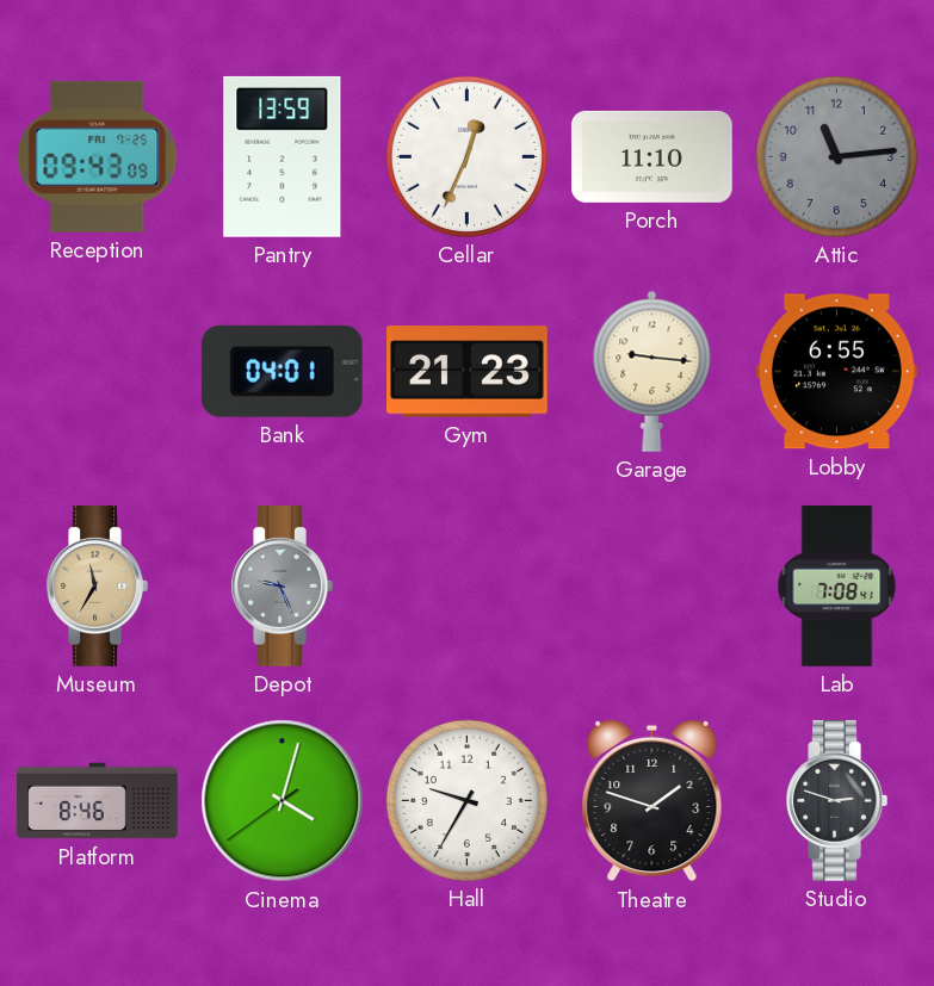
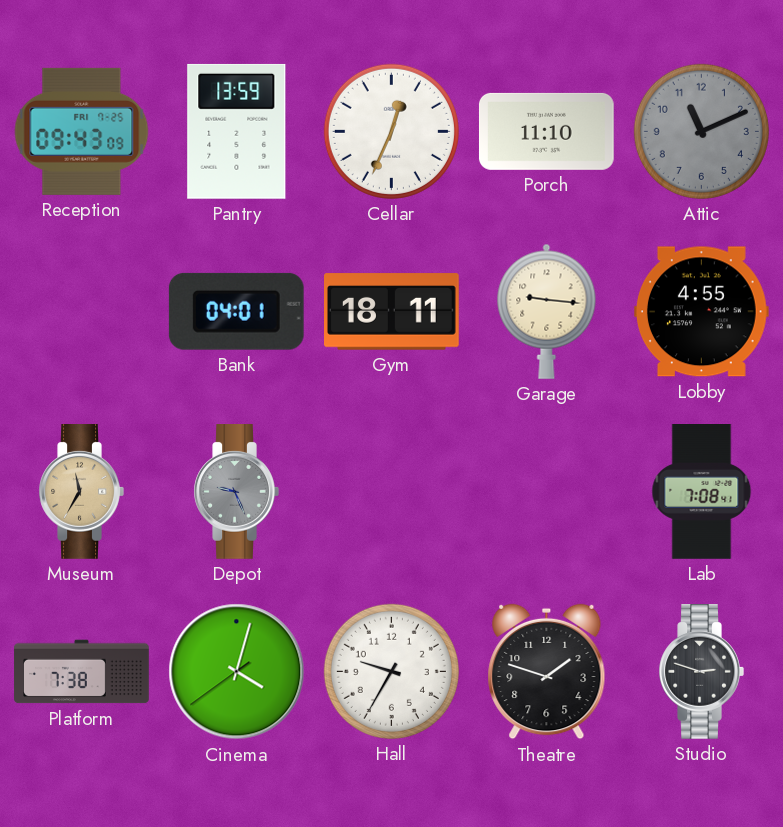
Attic: 11:14 -> 11:11 (701, 131)
Gym: 21:23 -> 18:11 (392, 312)
Lobby: 6:55 -> 4:55 (701, 312)
Platform: 8:46 -> 7:38 (82, 672)
